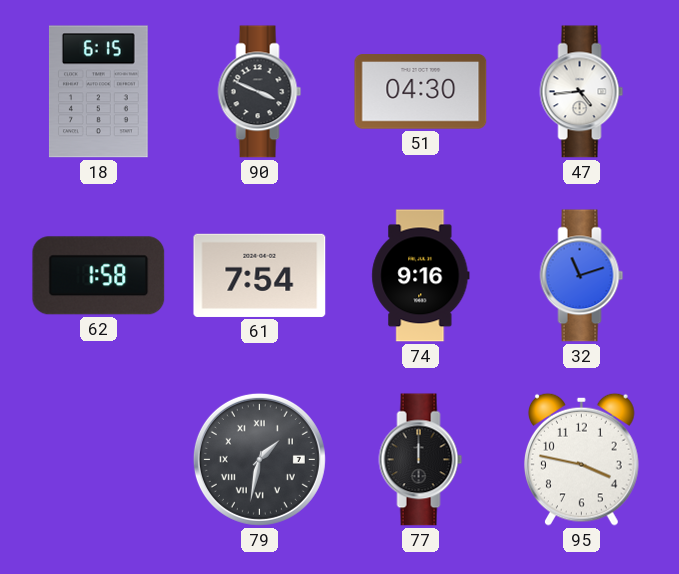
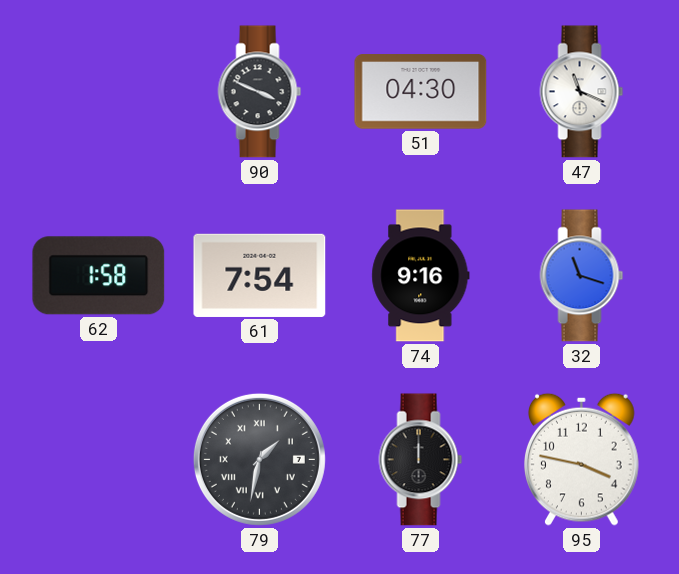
18: 6:15 -> none (98, 92)
47: 4:44 -> 11:19 (582, 92)
32: 11:12 -> 11:18 (582, 276)
